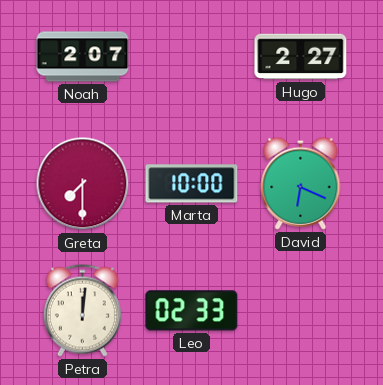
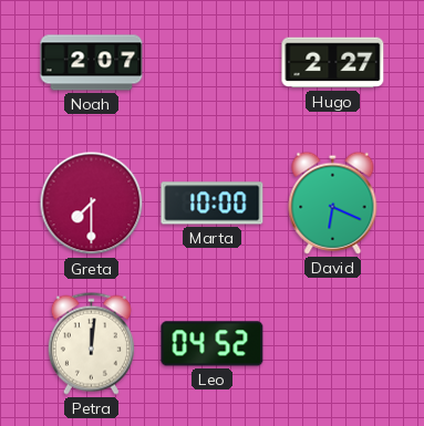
Leo: 02:33 -> 04:52 (213, 344)
